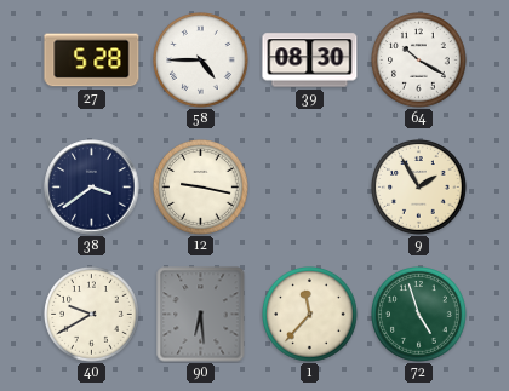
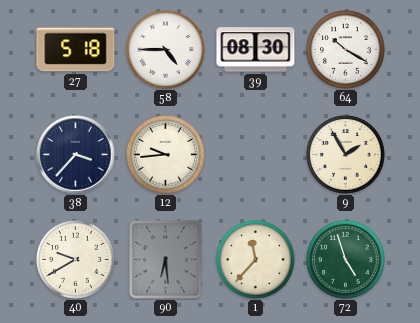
27: 5:28 -> 5:18 (76, 50)
38: 3:39 -> 3:37 (76, 155)
12: 9:17 -> 9:44 (166, 155)
